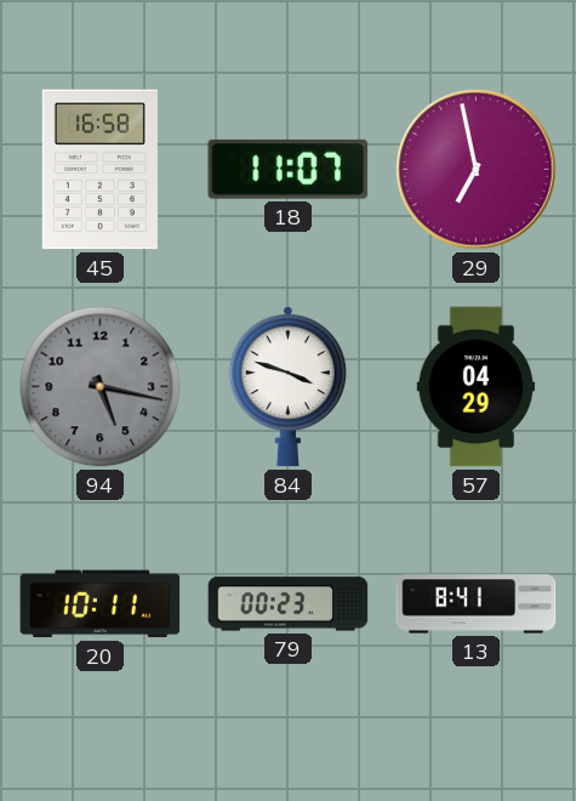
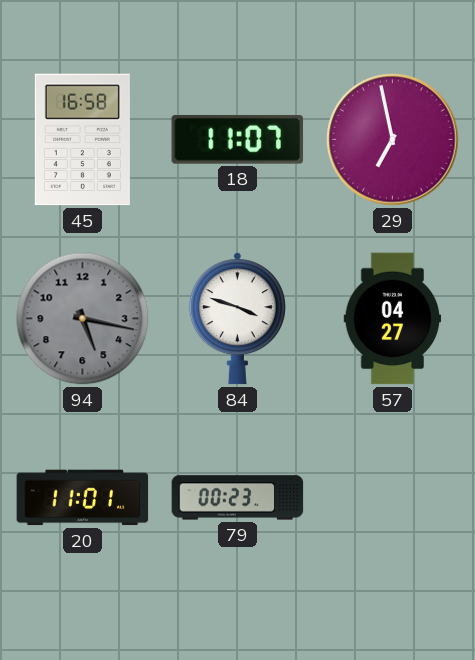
57: 04:29 -> 04:27 (393, 319)
20: 10:11 -> 11:01 (83, 498)
13: 8:41 -> none (477, 604)
